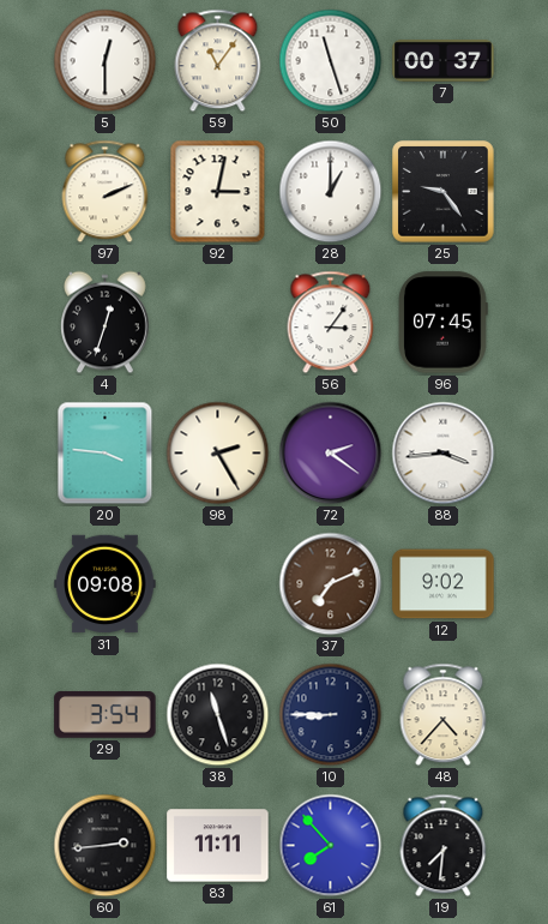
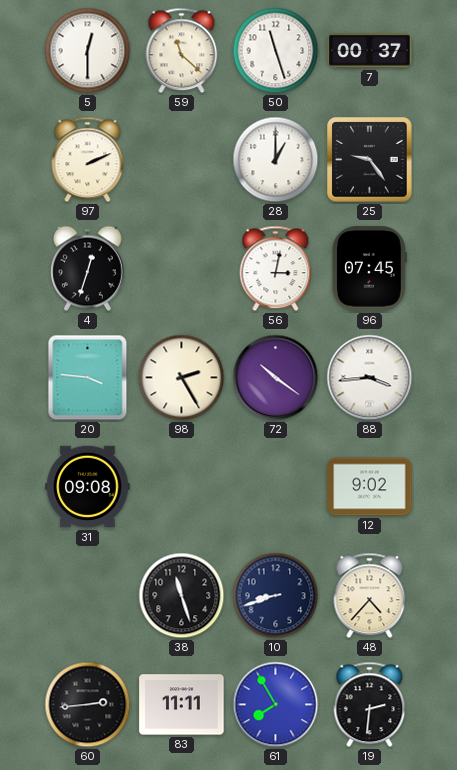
59: 11:06 -> 11:22 (182, 51)
92: 3:02 -> none (218, 192)
56: 3:06 -> 3:02 (276, 269)
72: 2:21 -> 10:21 (276, 378)
37: 7:11 -> none (331, 584)
29: 3:54 -> none (106, 715)
10: 8:45 -> 8:42 (276, 596)
61: 7:53 -> 7:55 (276, 705)
19: 7:31 -> 2:31 (370, 705)
